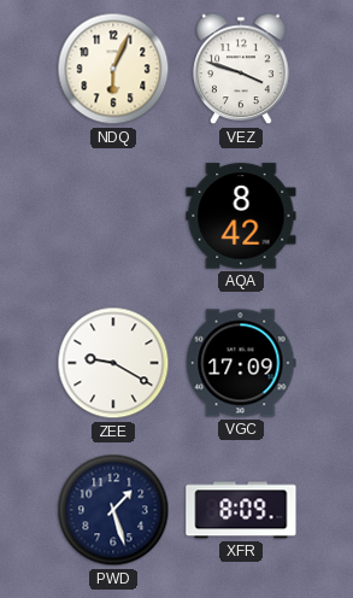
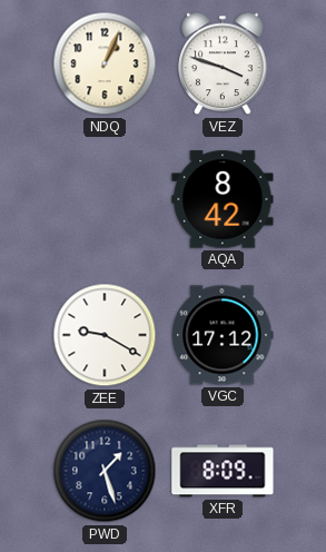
NDQ: 6:04 -> 1:04 (105, 63)
VGC: 17:09 -> 17:12 (223, 335)
